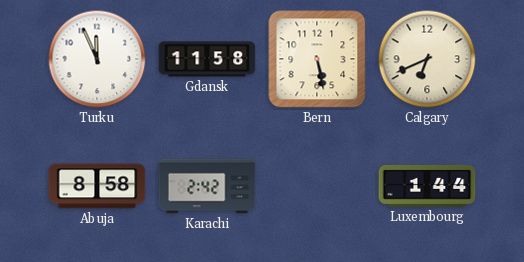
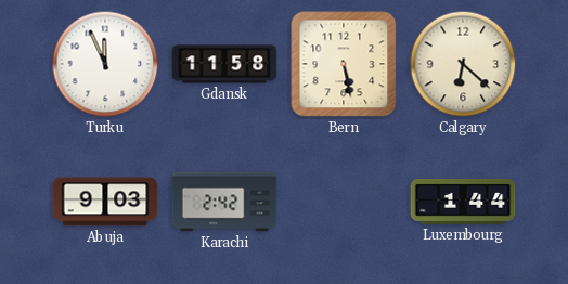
Calgary: 6:41 -> 6:22 (463, 64)
Abuja: 8:58 -> 9:03 (105, 202)
